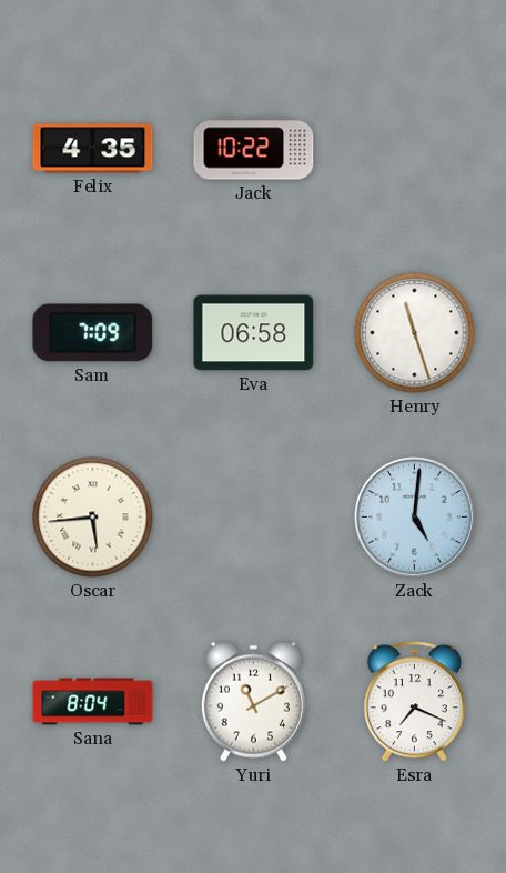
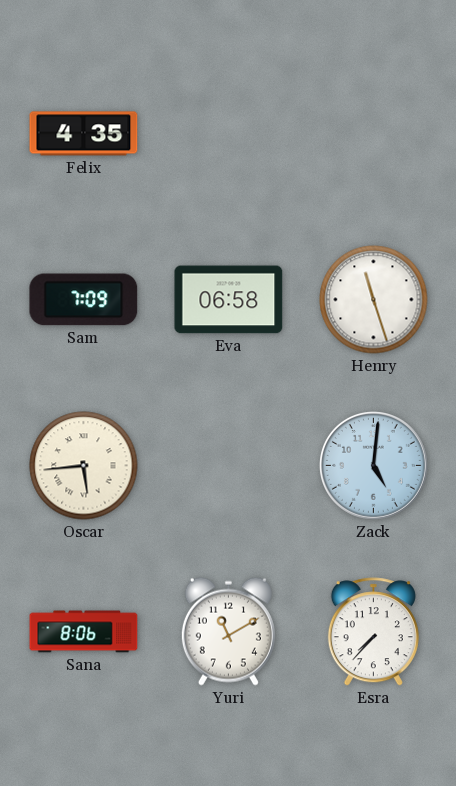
Jack: 10:22 -> none (254, 149)
Sana: 8:04 -> 8:06 (84, 632)
Esra: 7:19 -> 7:37 (373, 632)
